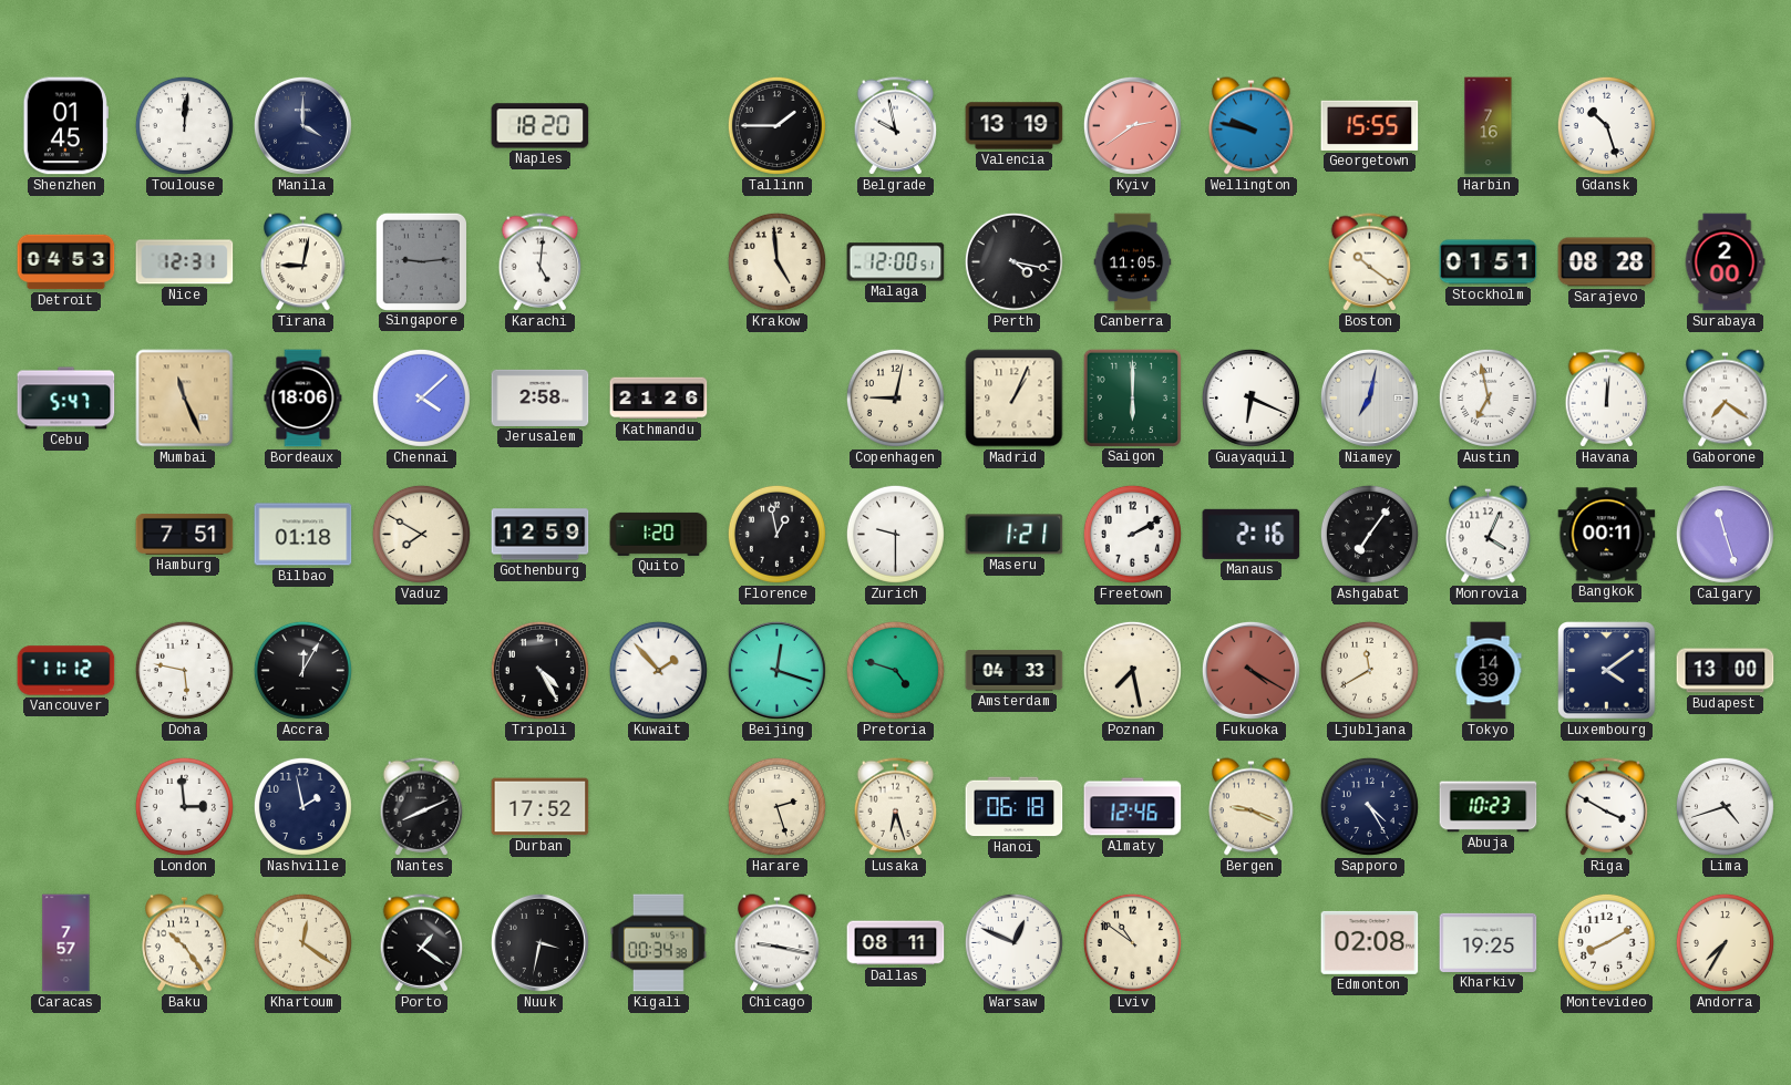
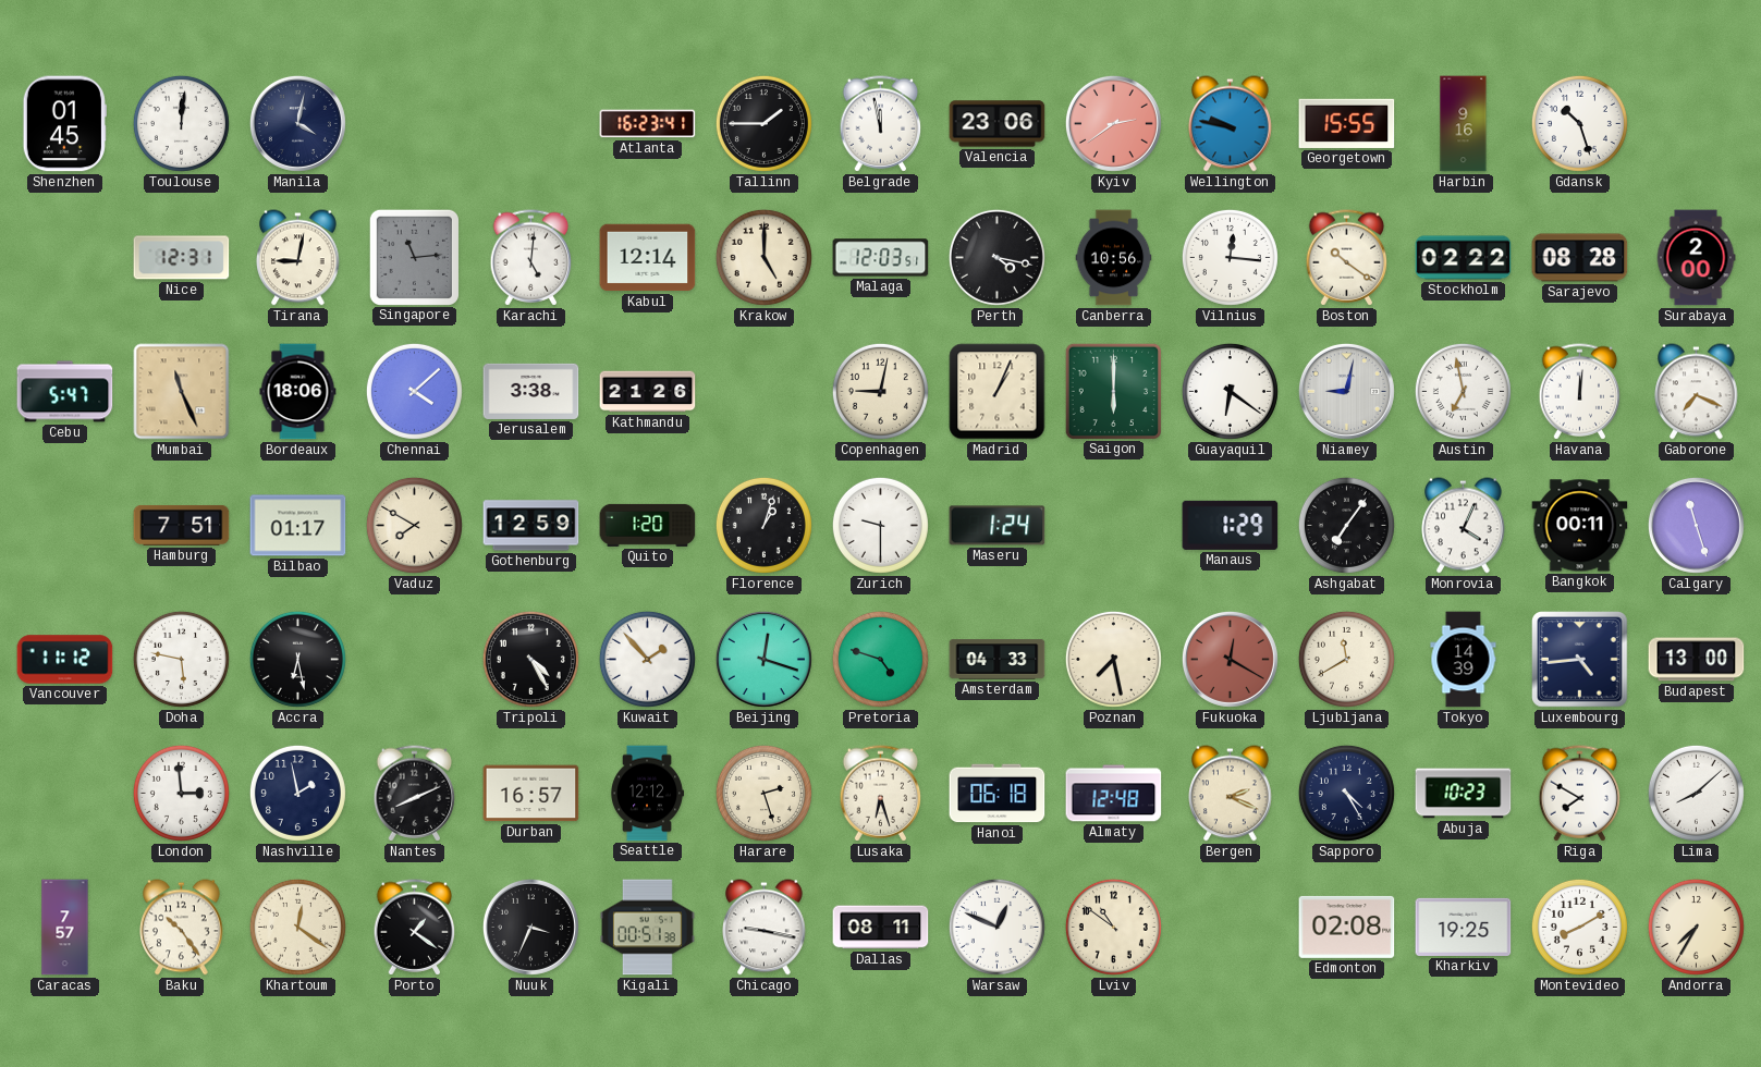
Manila: 4:00 -> 4:02 (297, 123)
Naples: 18:20 -> none (541, 126)
Atlanta: none -> 16:23 (648, 124)
Belgrade: 9:58 -> 11:58 (881, 124)
Valencia: 13:19 -> 23:06 (998, 124)
Harbin: 7:16 -> 9:16 (1464, 124)
Detroit: 04:53 -> none (66, 262)
Singapore: 9:14 -> 11:14 (414, 257)
Kabul: none -> 12:14 (648, 258)
Krakow: 4:59 -> 5:00 (763, 257)
Malaga: 12:00 -> 12:03 (881, 258)
Canberra: 11:05 -> 10:56 (1114, 258)
Vilnius: none -> 12:16 (1230, 257)
Stockholm: 01:51 -> 02:22 (1464, 258)
Jerusalem: 2:58 -> 3:38 (531, 391)
Guayaquil: 6:19 -> 6:21 (1230, 391)
Niamey: 7:02 -> 9:02 (1346, 391)
Gaborone: 7:21 -> 7:19 (1697, 392)
Bilbao: 01:18 -> 01:17 (298, 526)
Florence: 12:58 -> 1:03 (763, 525)
Maseru: 1:21 -> 1:24 (998, 526)
Freetown: 2:10 -> none (1132, 534)
Manaus: 2:16 -> 1:29 (1231, 525)
Accra: 12:05 -> 6:28 (297, 659)
Fukuoka: 4:20 -> 12:20 (1230, 659)
Luxembourg: 4:09 -> 4:44 (1580, 660)
Durban: 17:52 -> 16:57 (531, 794)
Seattle: none -> 12:12 (647, 794)
Almaty: 12:46 -> 12:48 (1114, 794)
Bergen: 9:19 -> 2:19 (1231, 794)
Riga: 3:50 -> 7:50 (1580, 794)
Lima: 4:42 -> 8:08 (1696, 793)
Nuuk: 3:32 -> 3:34 (530, 927)
Kigali: 00:34 -> 00:51 (647, 928)
